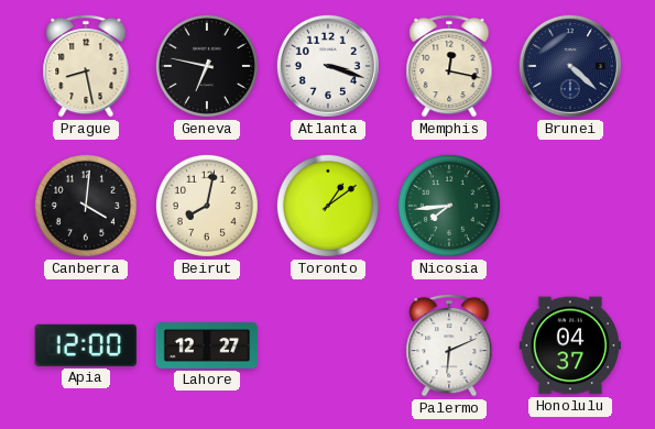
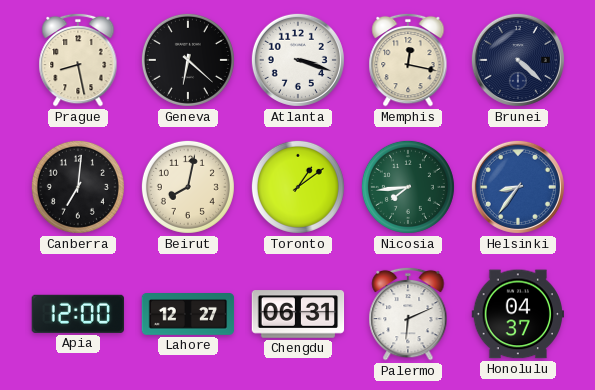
Geneva: 6:47 -> 6:22 (188, 60)
Canberra: 4:01 -> 7:01 (78, 187)
Helsinki: none -> 8:36 (518, 187)
Chengdu: none -> 06:31 (298, 314)
